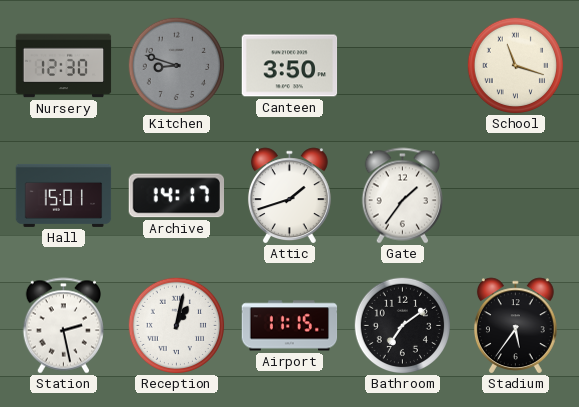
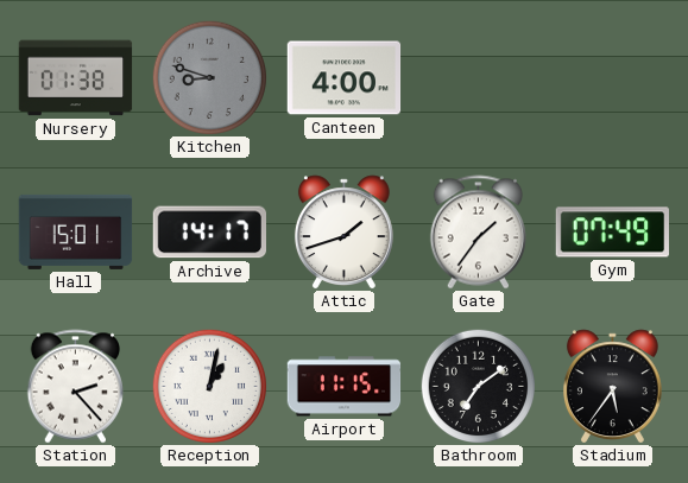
Nursery: 12:30 -> 01:38 (76, 78)
Canteen: 3:50 -> 4:00 (345, 78)
School: 11:18 -> none (515, 65)
Gym: none -> 07:49 (613, 233)
Station: 2:28 -> 2:23 (75, 387)
